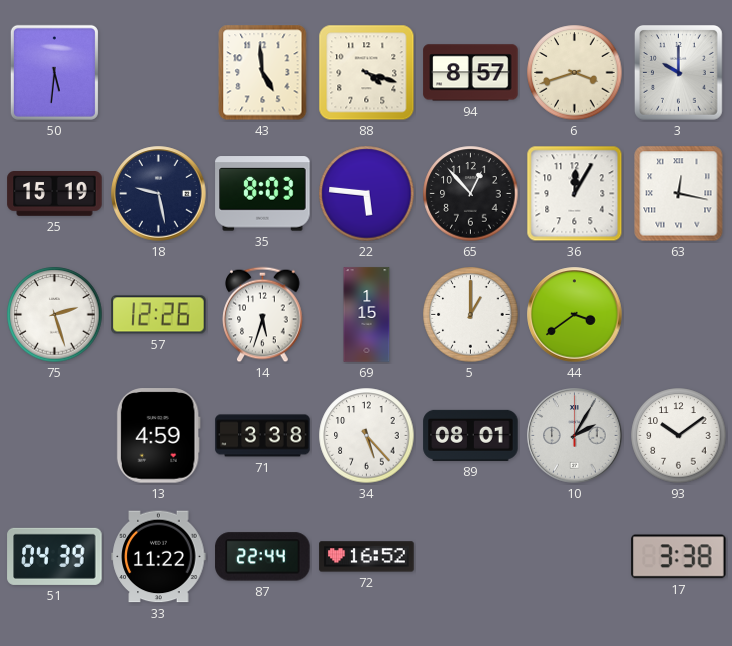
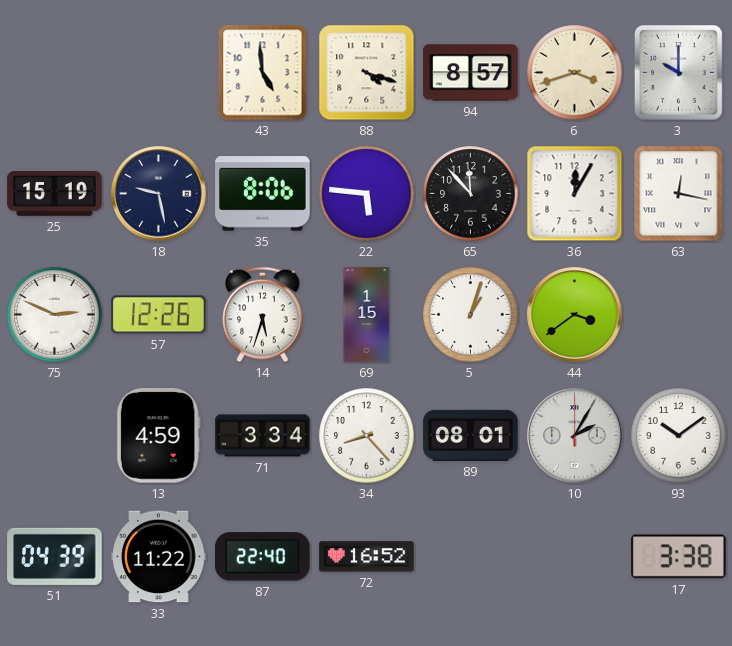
50: 5:31 -> none (54, 72)
35: 8:03 -> 8:06 (263, 194)
65: 12:53 -> 11:53 (471, 194)
75: 2:27 -> 2:49 (55, 315)
5: 1:00 -> 1:03 (471, 315)
71: 3:38 -> 3:34 (263, 436)
34: 5:23 -> 8:23 (367, 436)
87: 22:44 -> 22:40 (263, 557)
